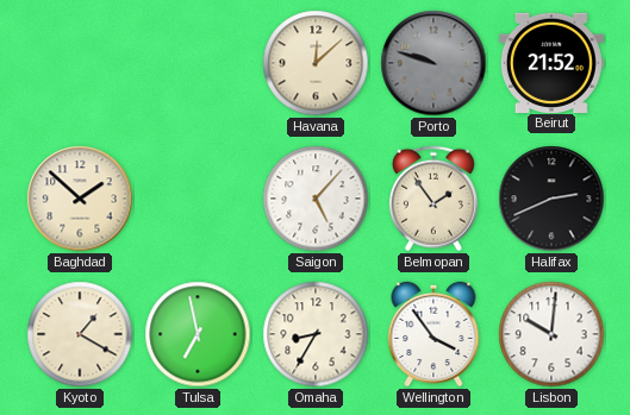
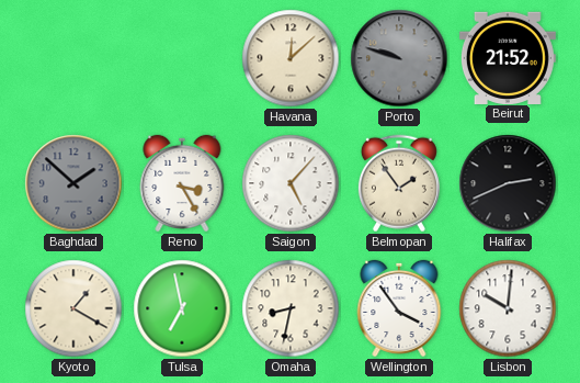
Baghdad dial: cream -> grey (73, 183)
Reno: none -> 3:25 (182, 183)
Omaha: 8:35 -> 8:32 (291, 308)
